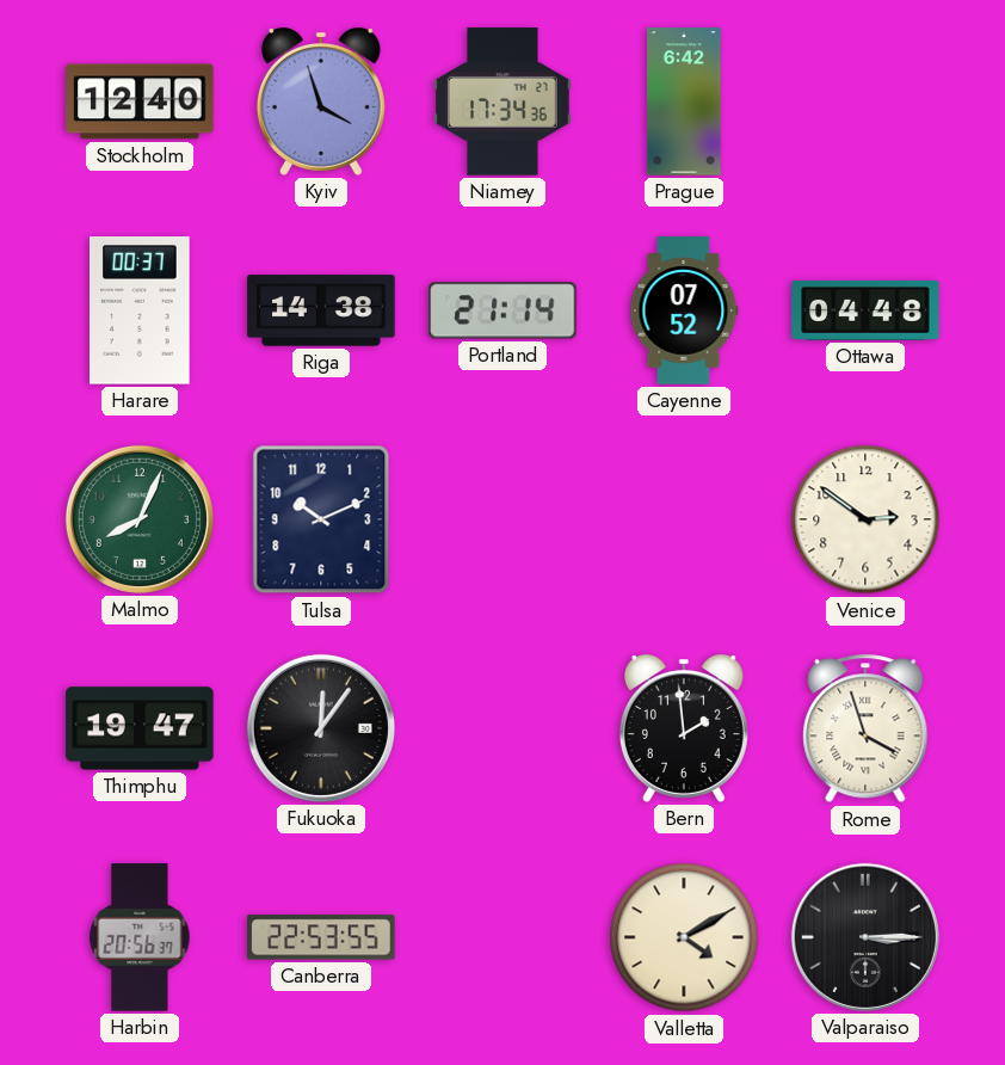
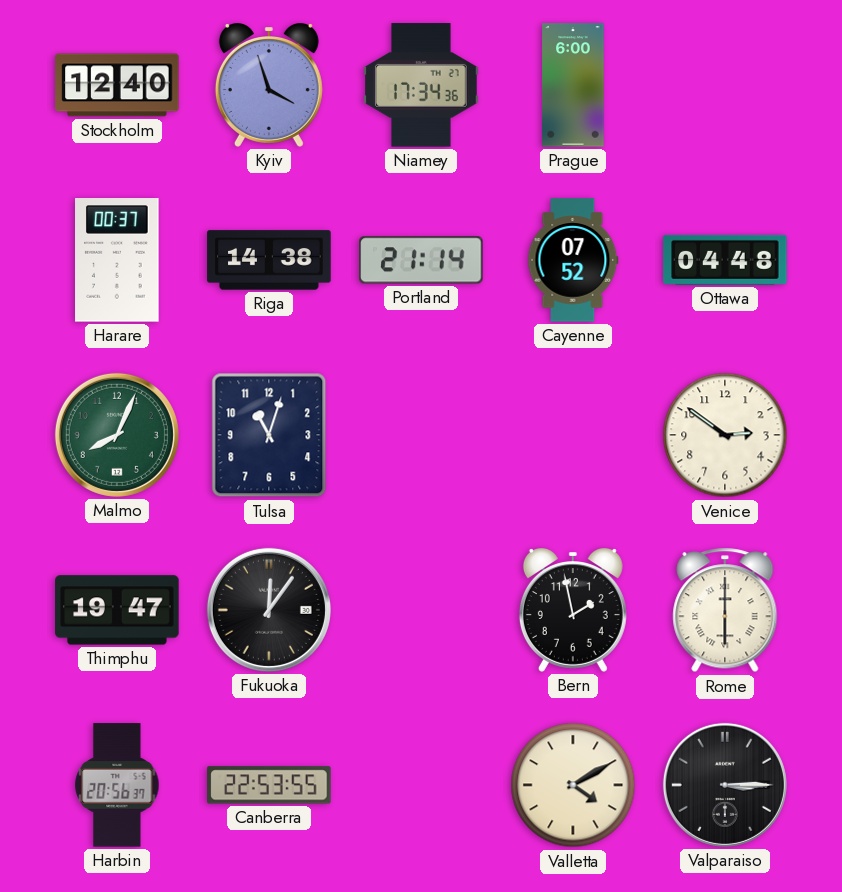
Prague: 6:42 -> 6:00 (573, 85)
Tulsa: 10:11 -> 11:03 (269, 435)
Bern: 1:59 -> 1:58 (573, 611)
Rome: 3:57 -> 6:00 (725, 610)
